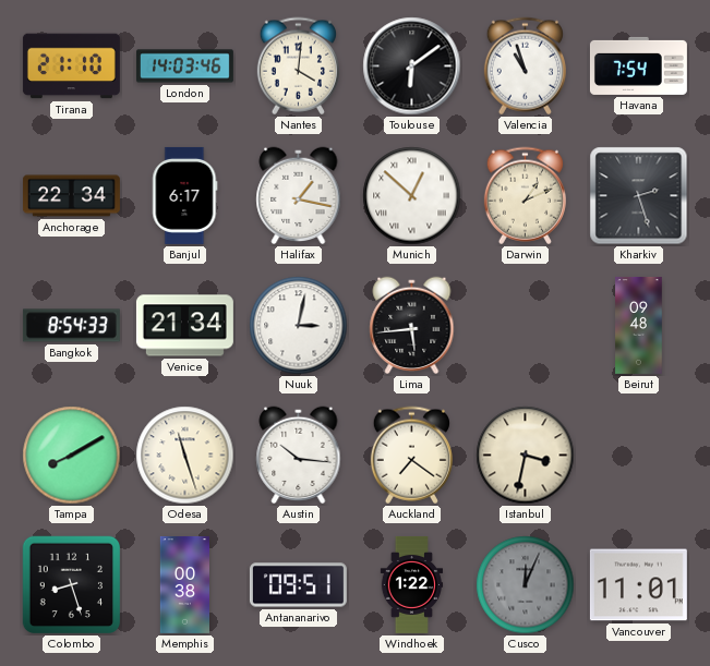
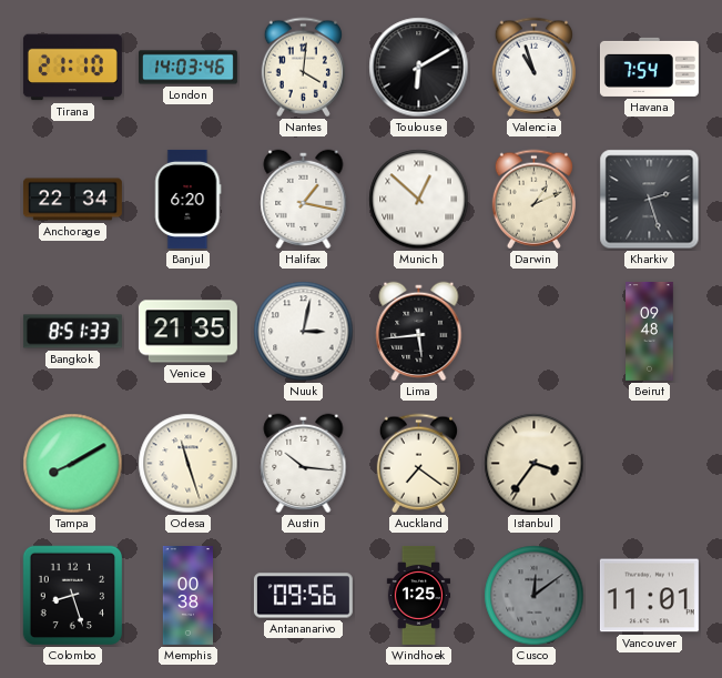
Toulouse: 6:09 -> 6:10 (419, 68)
Banjul: 6:17 -> 6:20 (189, 199)
Bangkok: 8:54 -> 8:51 (72, 332)
Venice: 21:34 -> 21:35 (187, 332)
Istanbul: 3:32 -> 3:36 (535, 464)
Antananarivo: 09:51 -> 09:56 (303, 596)
Windhoek: 1:22 -> 1:25 (419, 595)
Cusco: 12:04 -> 12:09 (535, 596)
